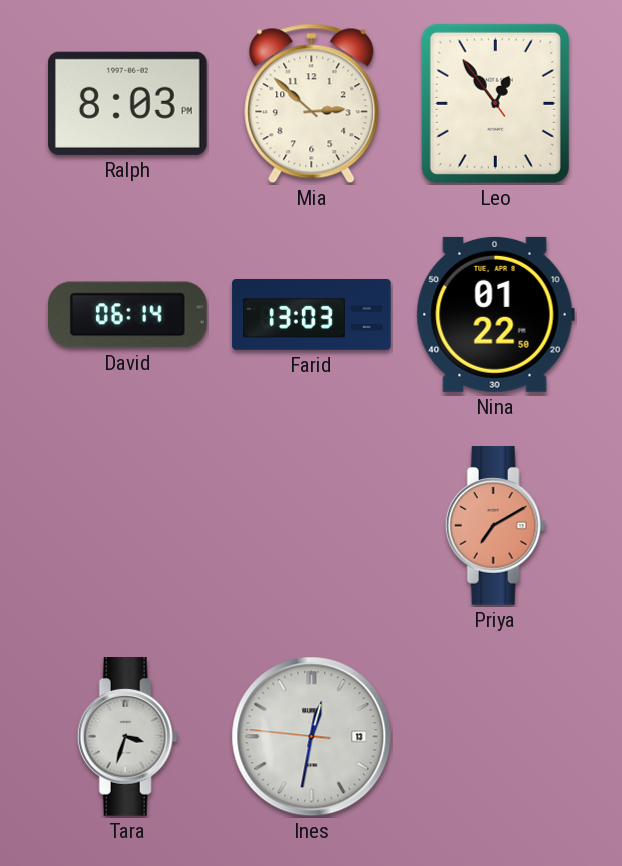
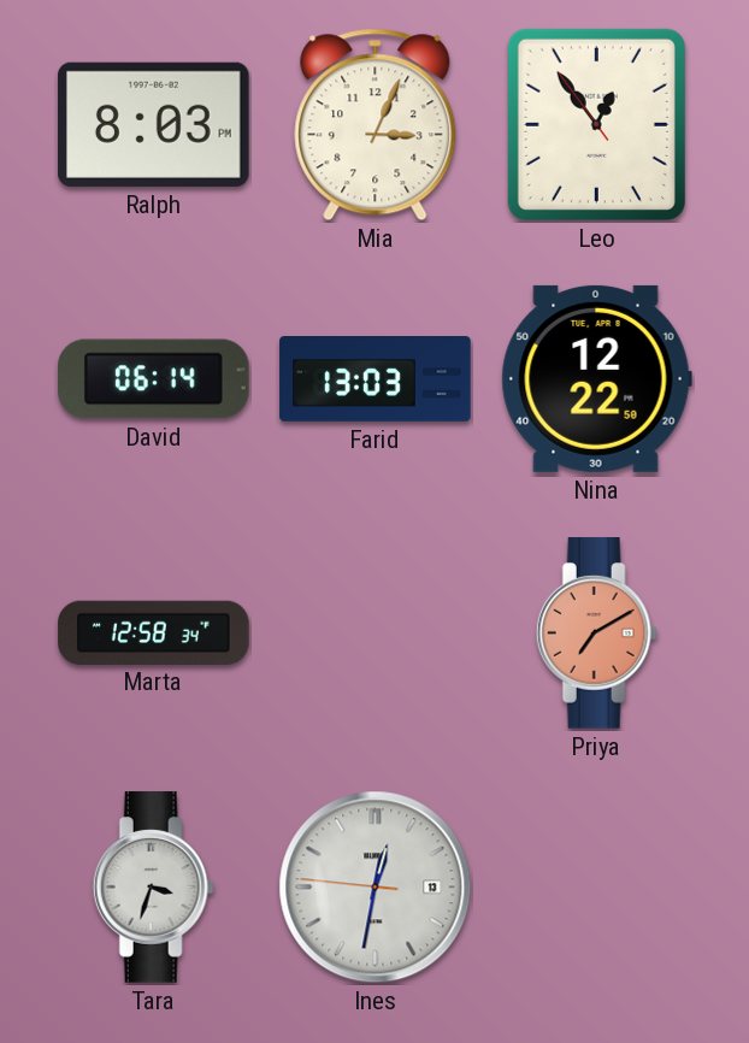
Mia: 2:52 -> 3:04 (376, 125)
Nina: 01:22 -> 12:22 (596, 378)
Marta: none -> 12:58 (154, 632)
